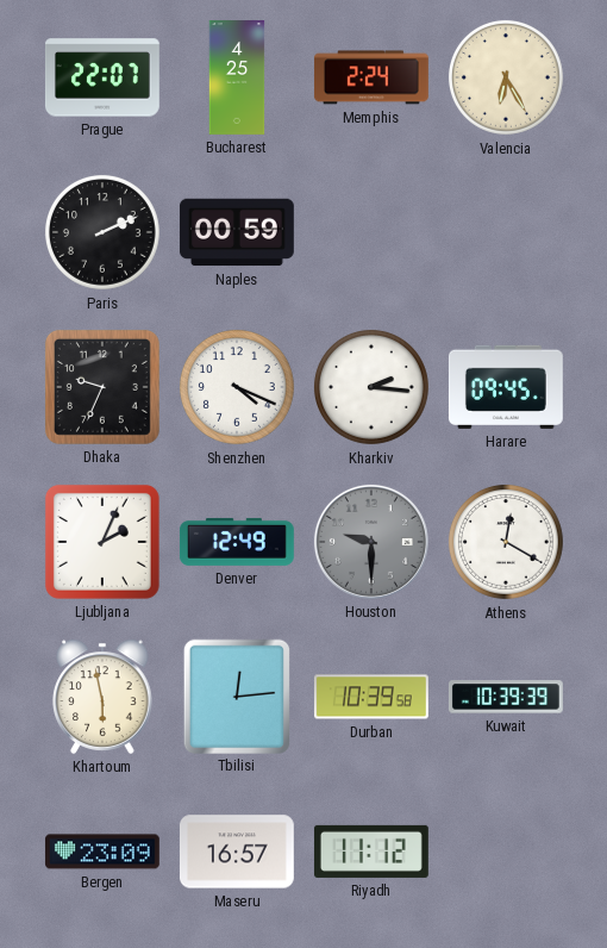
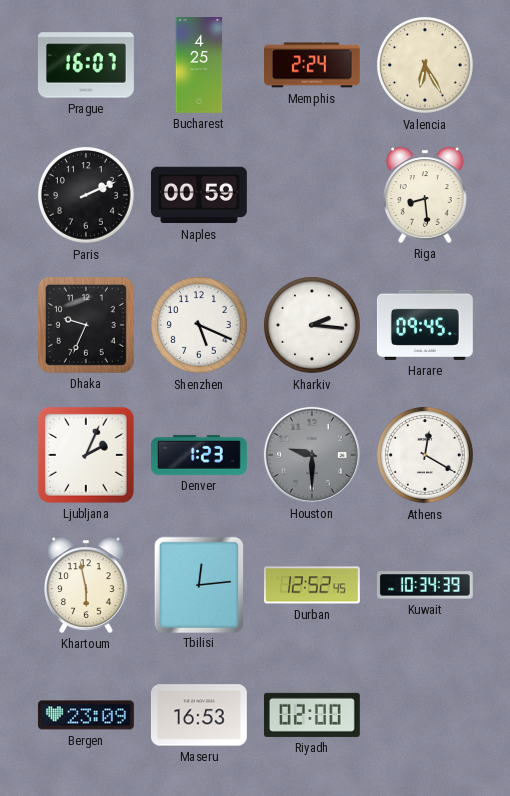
Prague: 22:07 -> 16:07 (86, 65)
Riga: none -> 8:29 (425, 195)
Shenzhen: 4:19 -> 5:19 (200, 326)
Denver: 12:49 -> 1:23 (199, 455)
Durban: 10:39 -> 12:52 (312, 585)
Kuwait: 10:39 -> 10:34 (425, 585)
Maseru: 16:57 -> 16:53 (199, 715)
Riyadh: 11:12 -> 02:00 (312, 715)
